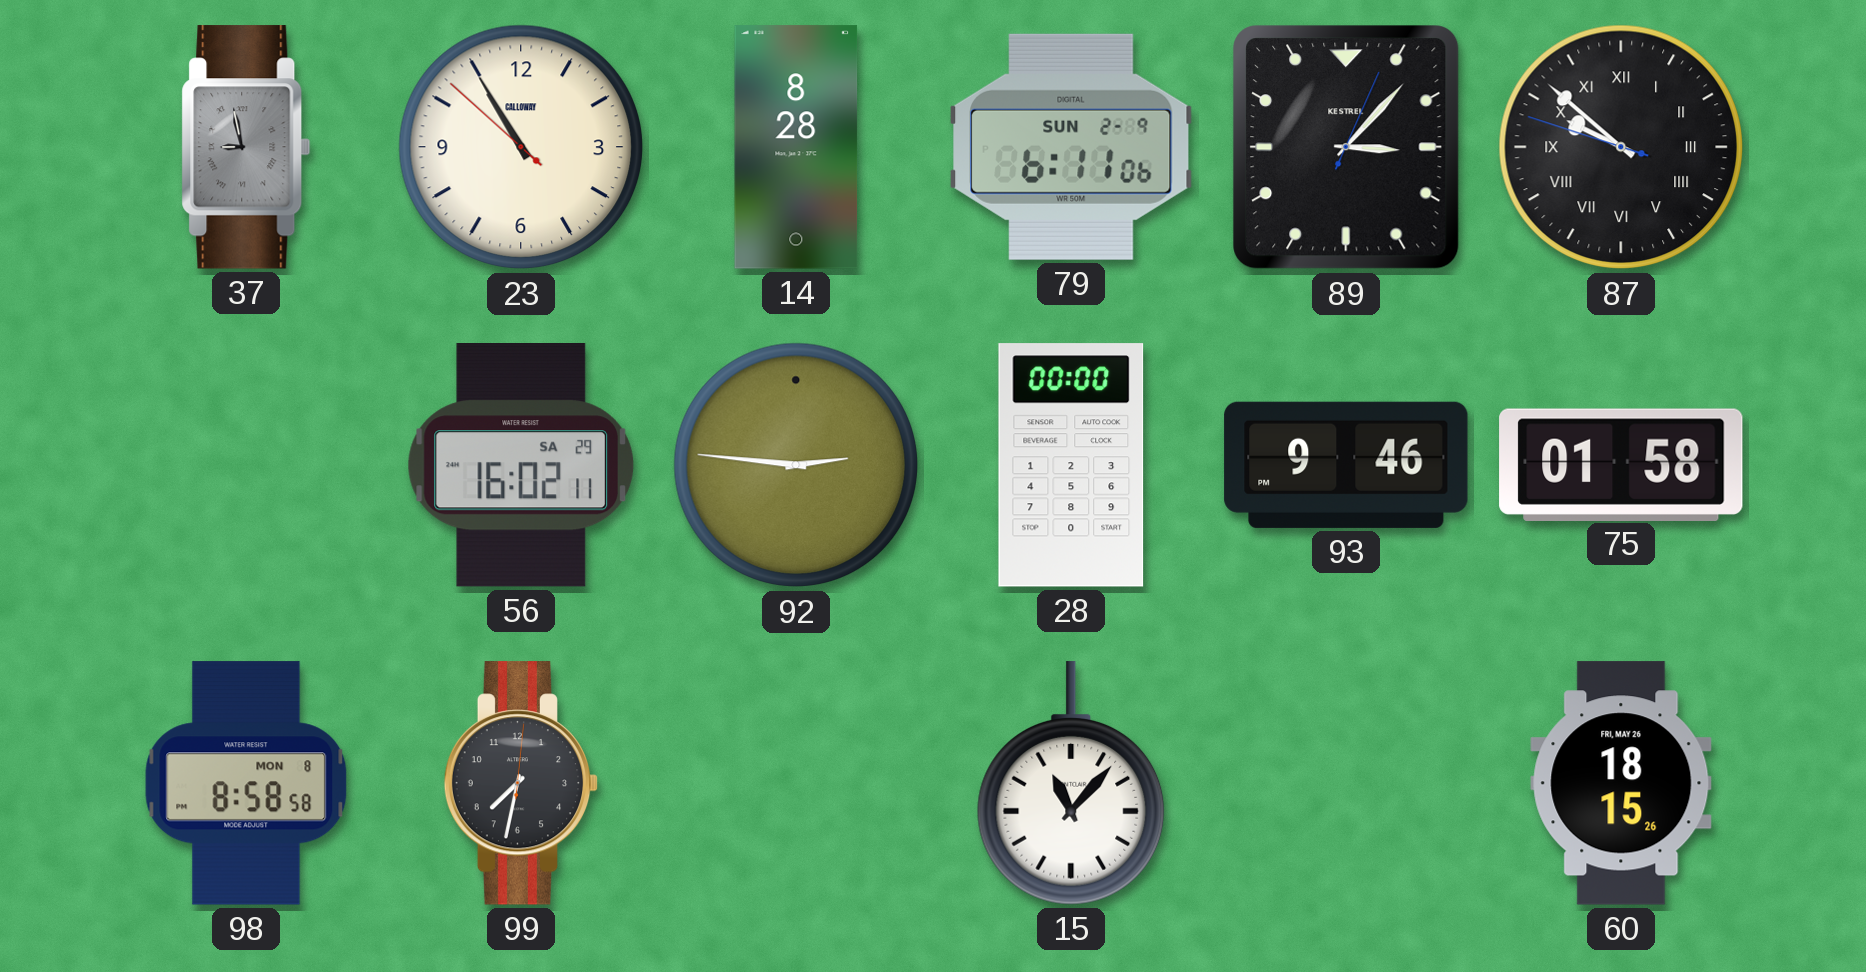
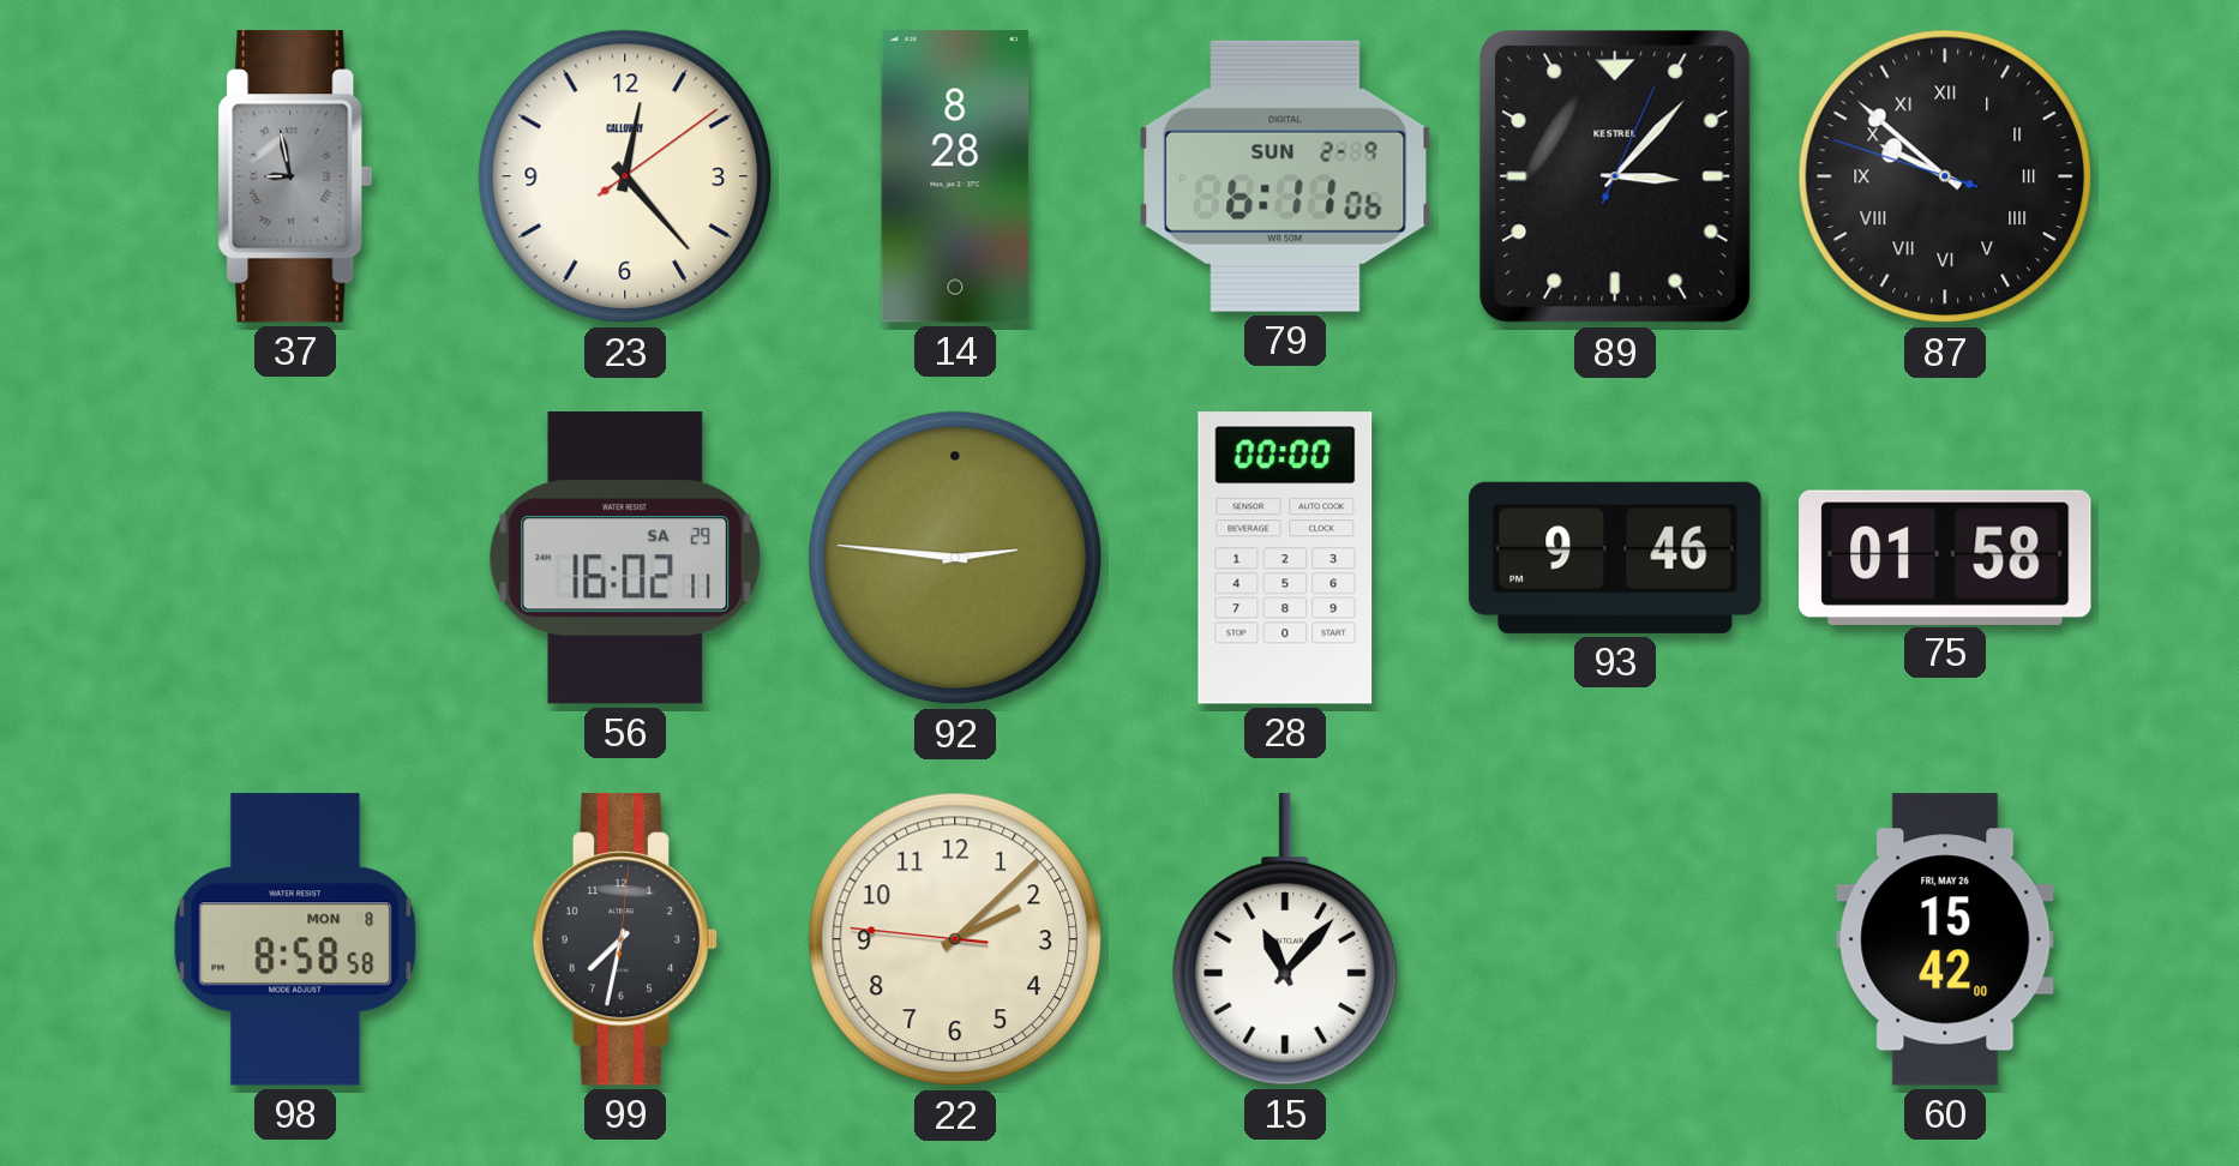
23: 10:54 -> 12:23 (625, 176)
22: none -> 2:07 (955, 939)
60: 18:15 -> 15:42 (1945, 939)
